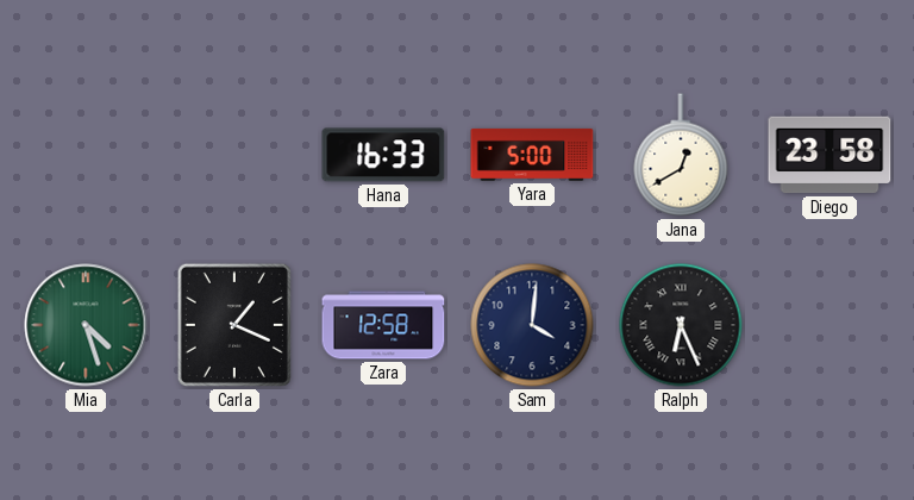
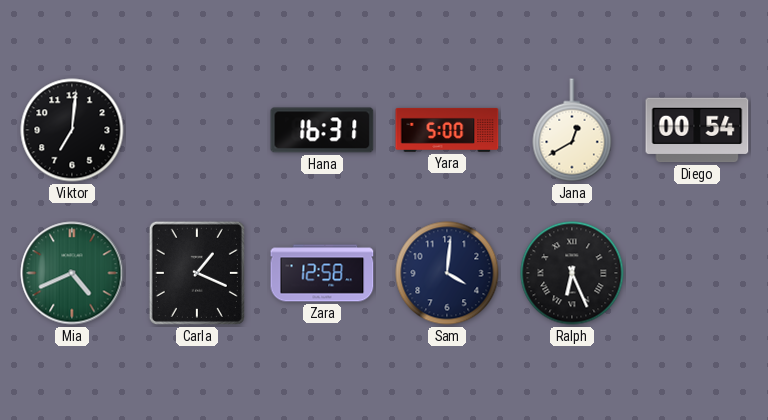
Viktor: none -> 7:01 (72, 130)
Hana: 16:33 -> 16:31 (322, 130)
Diego: 23:58 -> 00:54 (697, 130)
Mia: 4:27 -> 4:41 (72, 273)
